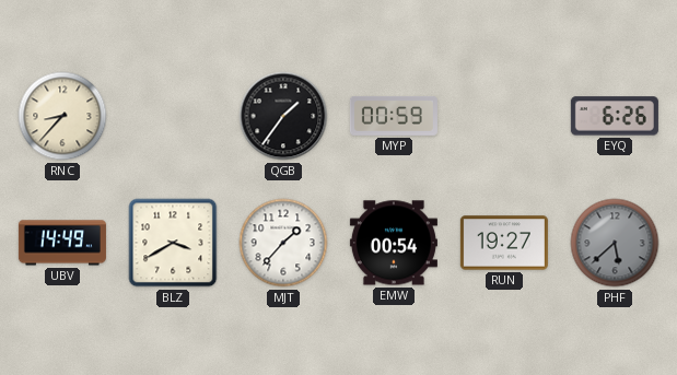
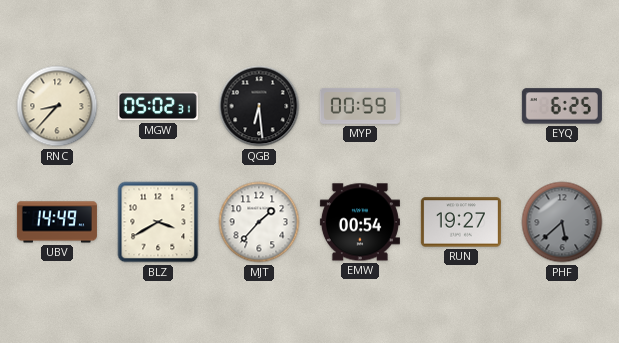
MGW: none -> 05:02 (158, 106)
QGB: 1:36 -> 6:29 (259, 106)
EYQ: 6:26 -> 6:25 (562, 106)
